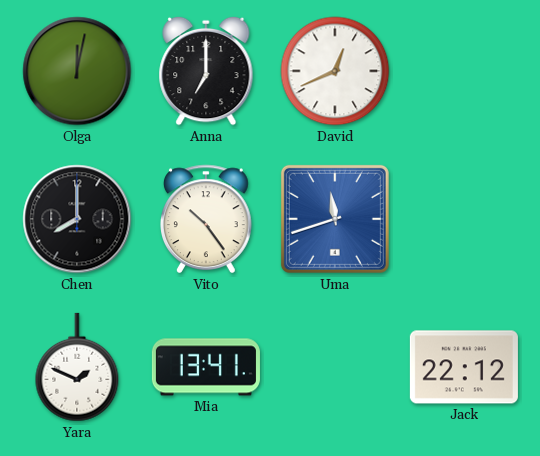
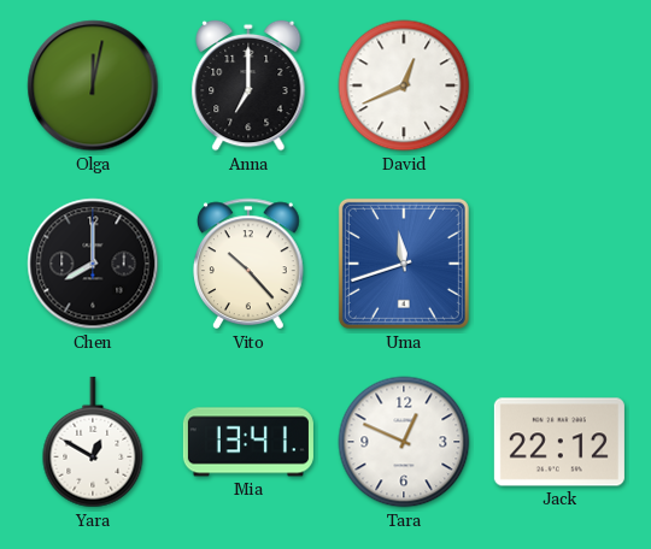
Vito: 10:24 -> 10:23 (250, 264)
Yara: 1:49 -> 12:50 (93, 442)
Tara: none -> 12:49 (404, 442)
